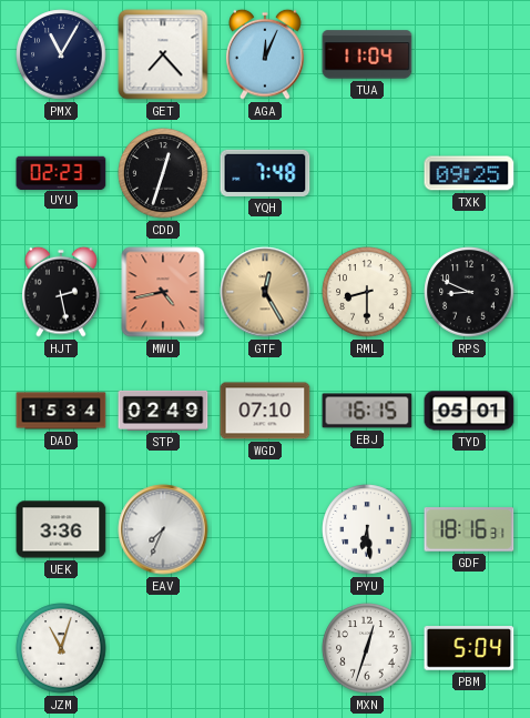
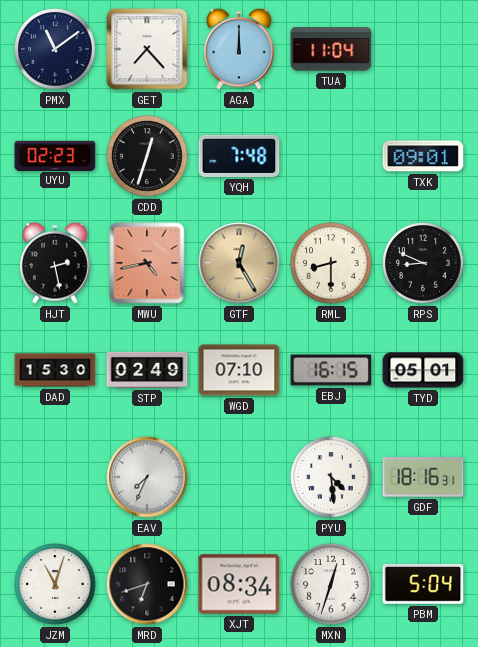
PMX: 11:05 -> 11:09 (55, 49)
AGA: 12:04 -> 12:00 (239, 49)
TXK: 09:25 -> 09:01 (423, 156)
DAD: 15:34 -> 15:30 (55, 370)
UEK: 3:36 -> none (61, 529)
PYU: 6:29 -> 4:29 (331, 477)
MRD: none -> 6:42 (147, 584)
XJT: none -> 08:34 (239, 584)
